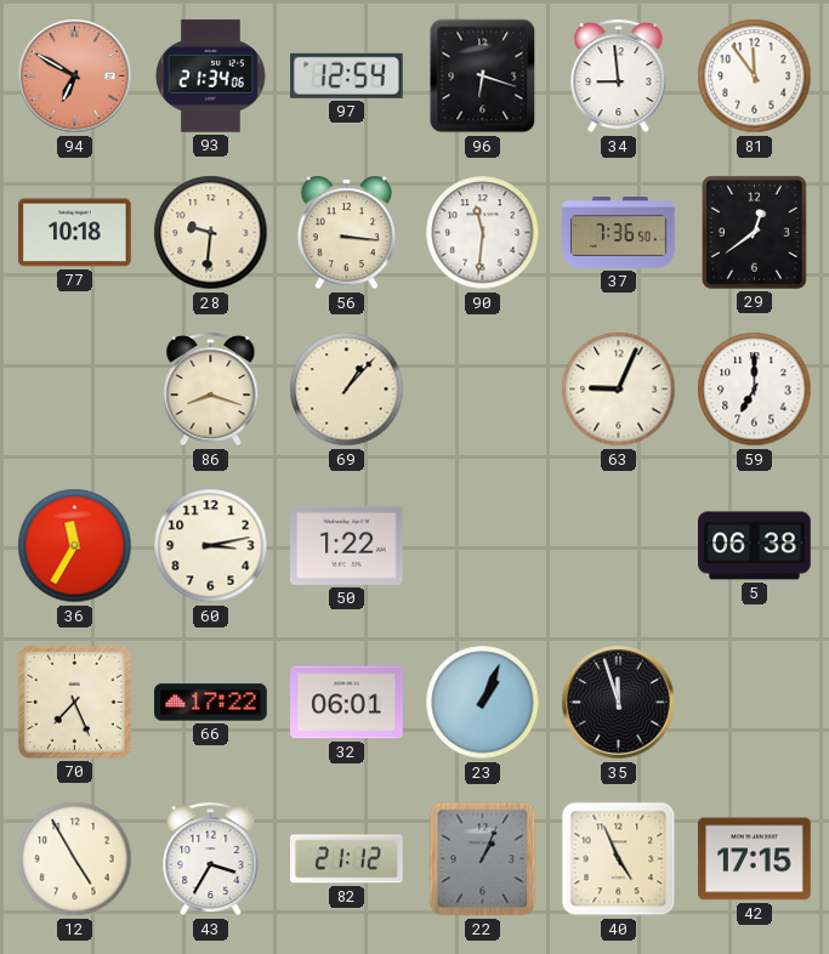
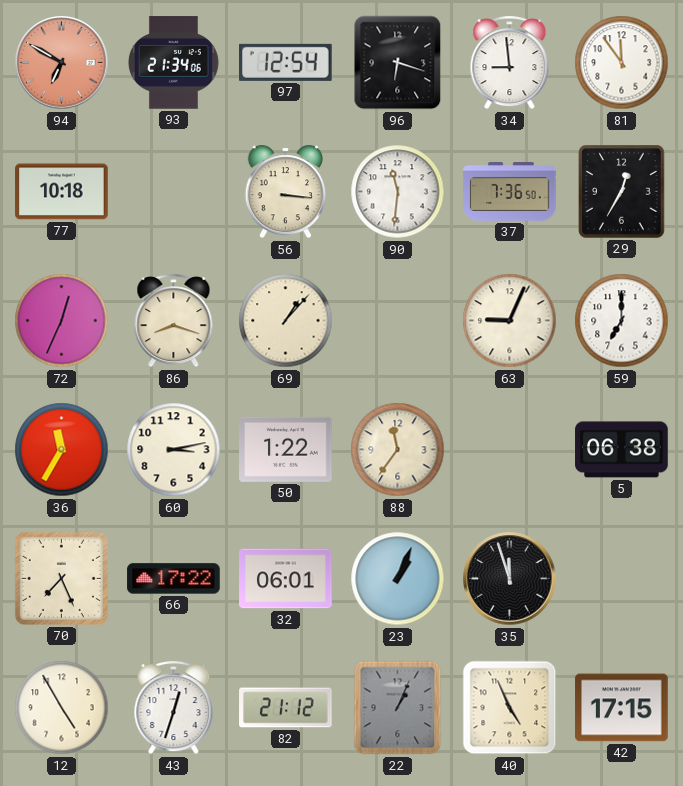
28: 9:31 -> none (211, 233)
29: 12:39 -> 12:35 (622, 192)
72: none -> 12:34 (62, 321)
88: none -> 11:36 (398, 450)
43: 3:35 -> 12:33 (174, 708)
